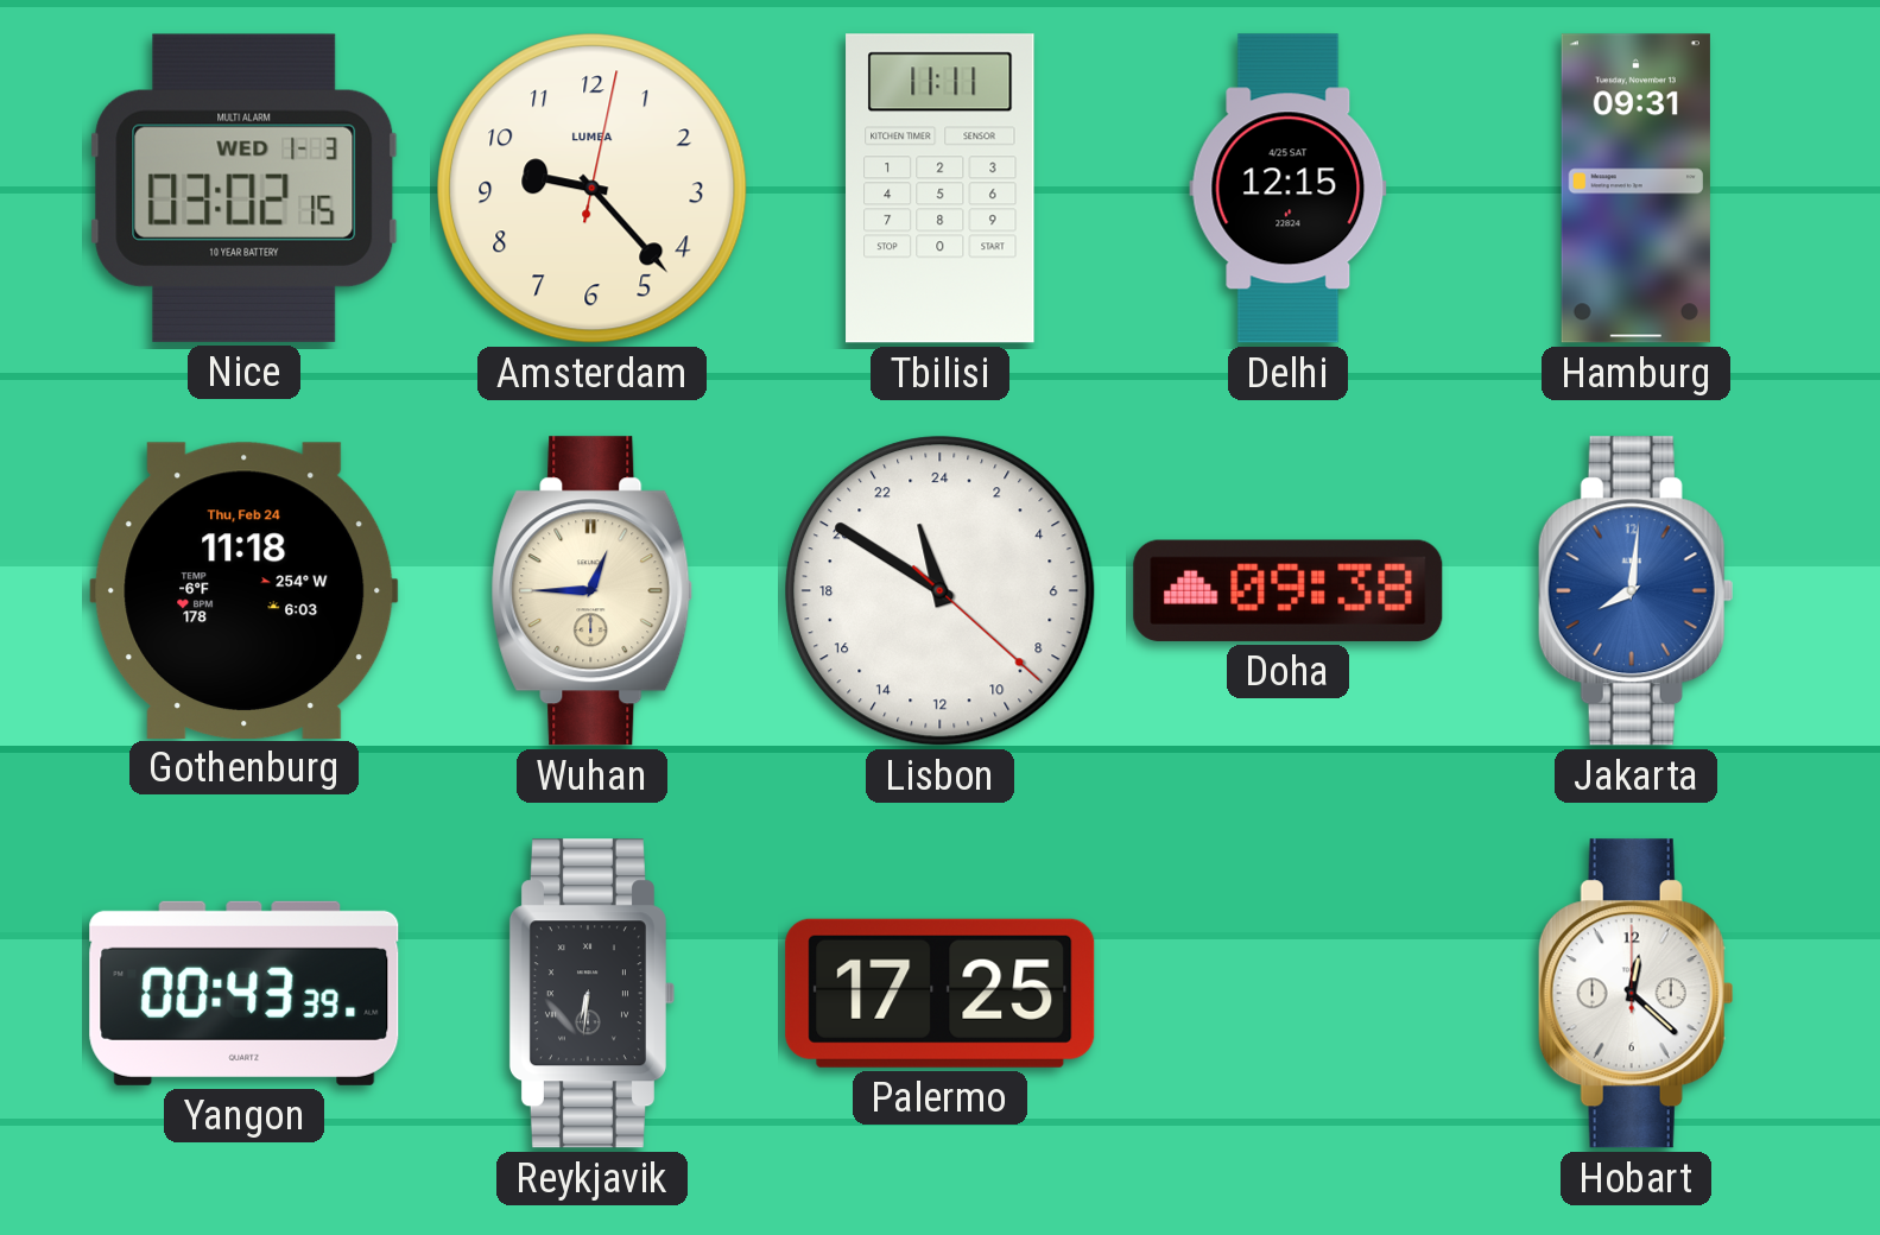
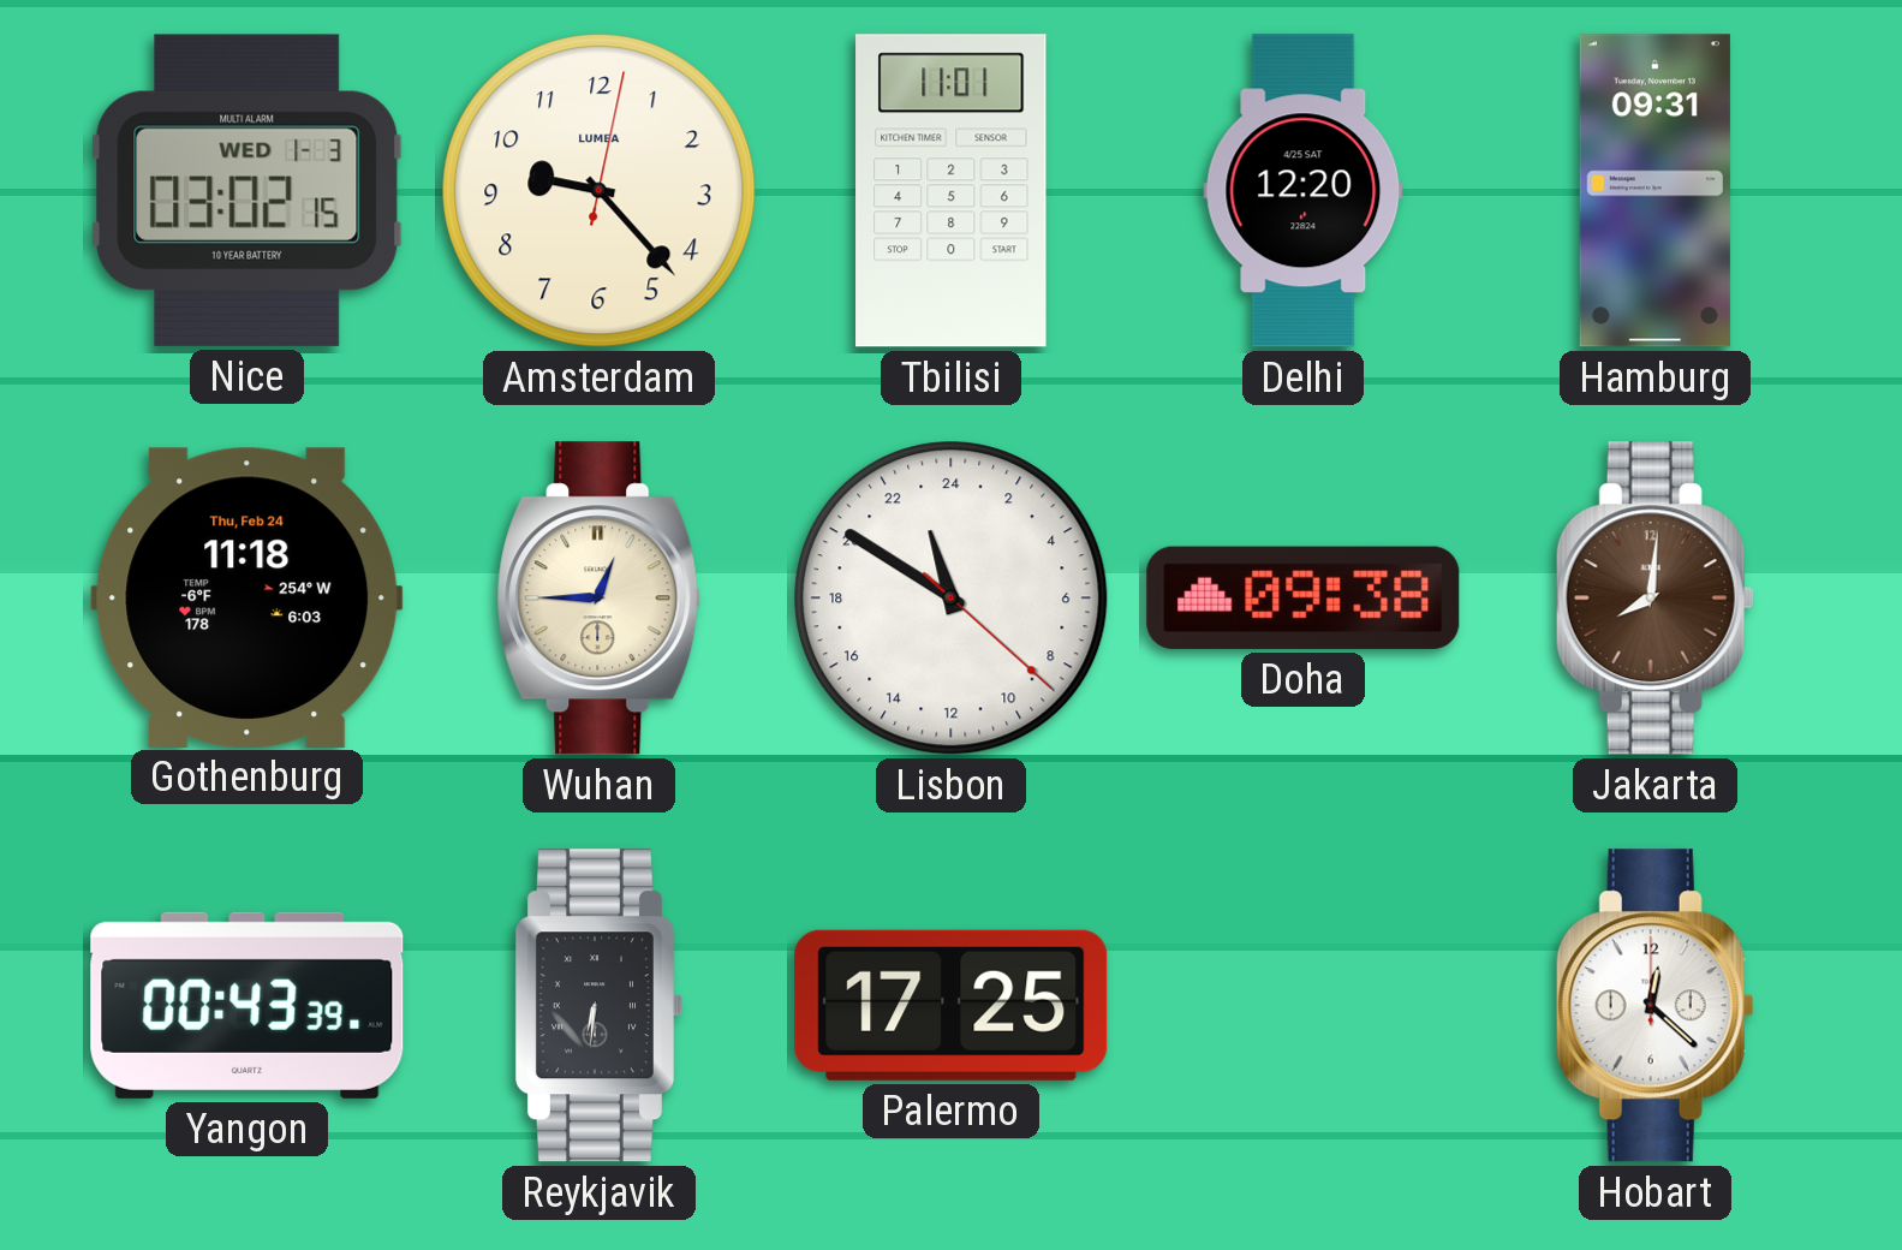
Tbilisi: 11:11 -> 11:01 (952, 191)
Delhi: 12:15 -> 12:20 (1304, 191)
Jakarta dial: blue -> brown (1654, 599)
